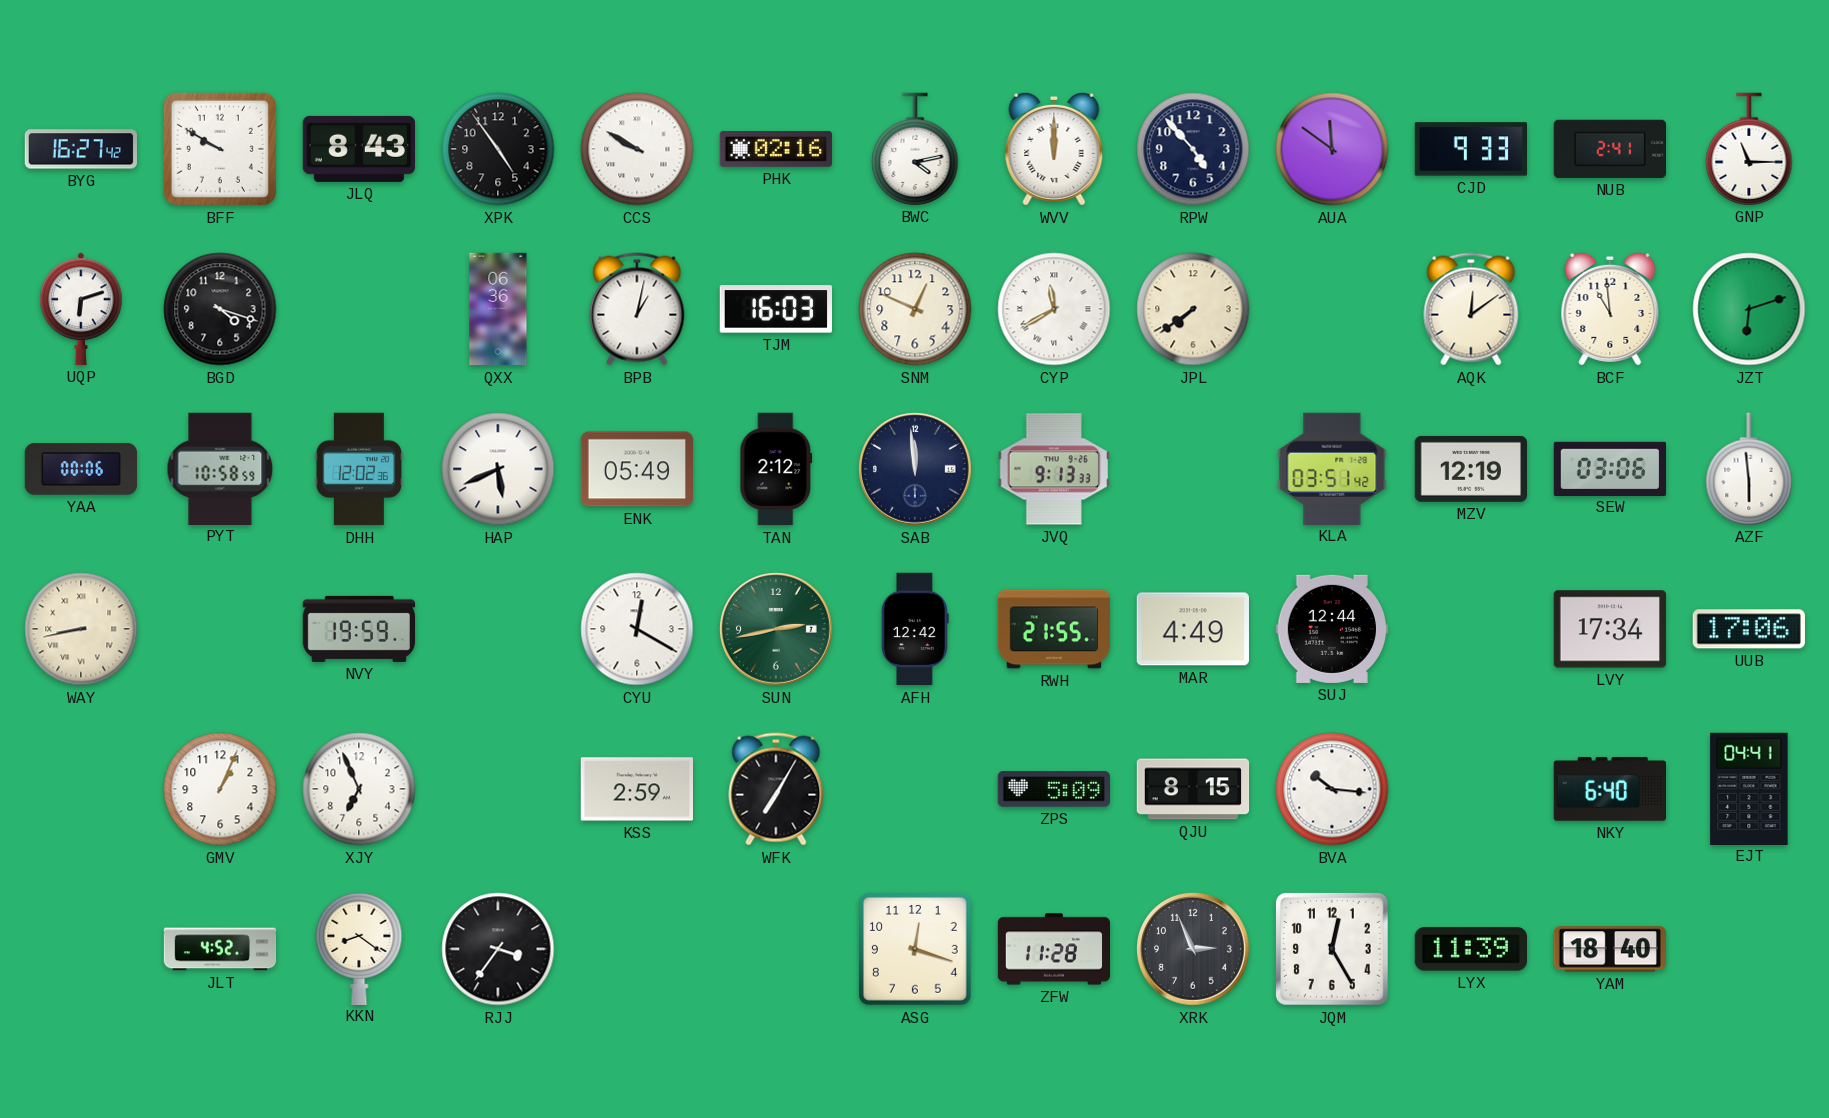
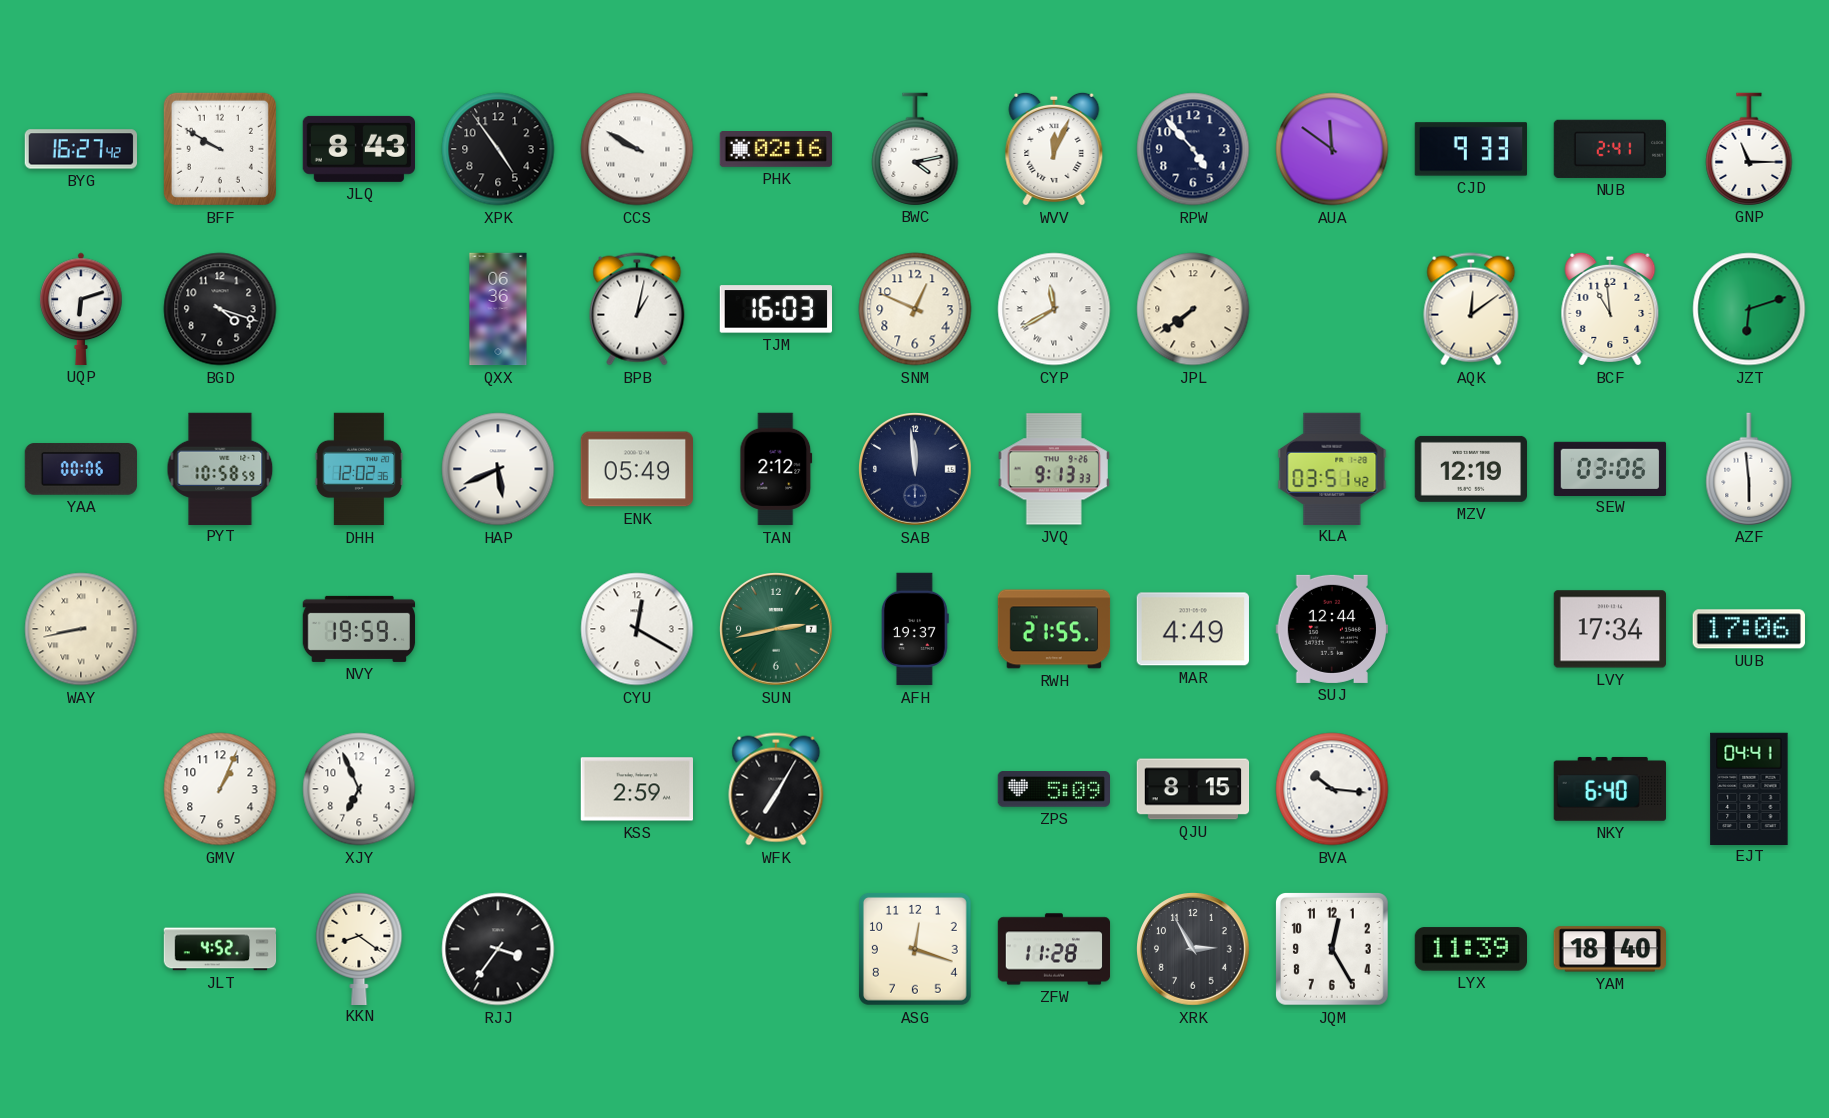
WVV: 12:00 -> 12:04 (1054, 149)
AFH: 12:42 -> 19:37 (915, 629)
XRK: 2:56 -> 2:55 (1194, 950)
